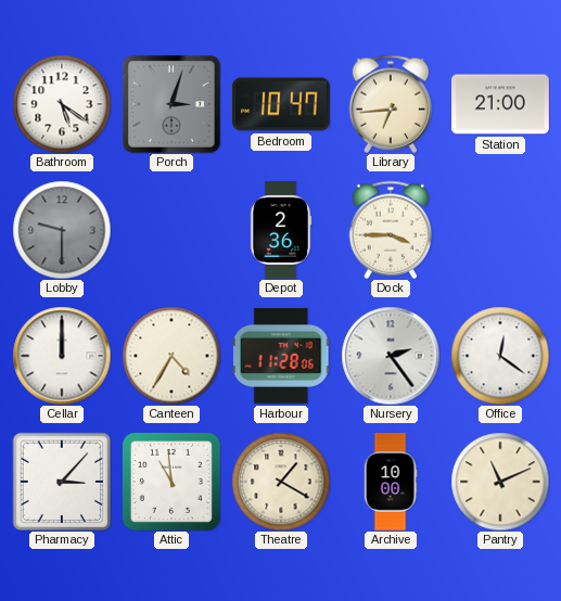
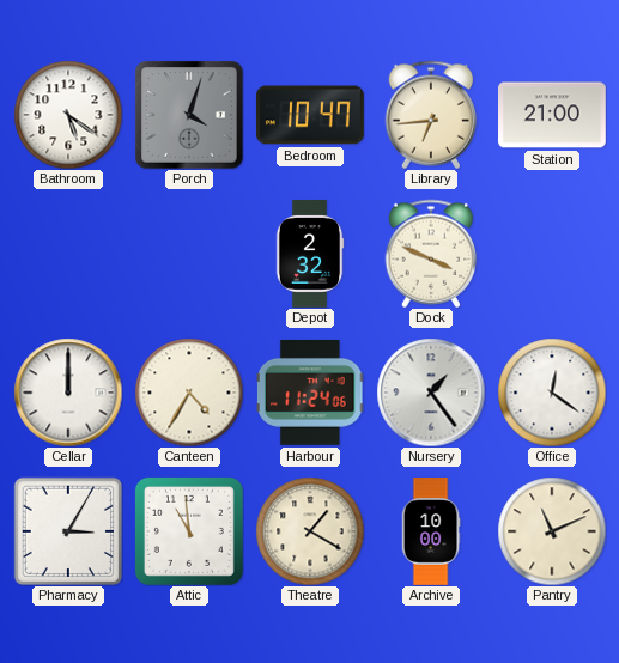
Porch: 3:03 -> 4:03 (189, 115)
Lobby: 9:30 -> none (62, 230)
Depot: 2:36 -> 2:32 (310, 255)
Dock: 3:45 -> 3:49 (431, 254)
Harbour: 11:28 -> 11:24 (310, 393)
Nursery: 2:24 -> 1:24 (431, 393)
Pharmacy: 3:07 -> 3:05 (68, 531)
